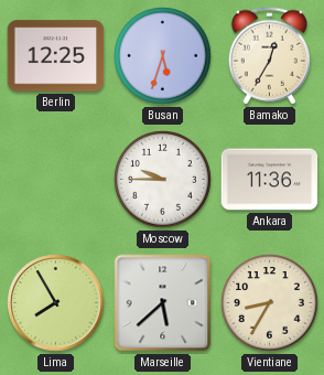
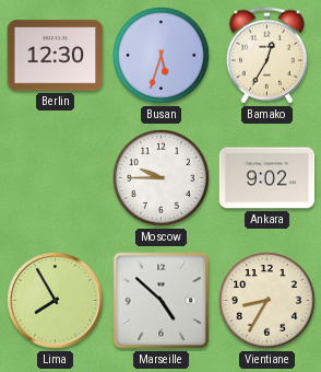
Berlin: 12:25 -> 12:30 (56, 56)
Ankara: 11:36 -> 9:02 (267, 178)
Marseille: 5:38 -> 4:52 (162, 301)
